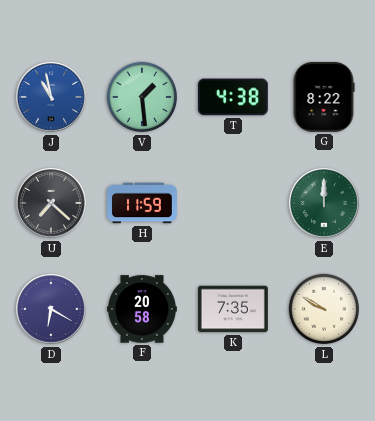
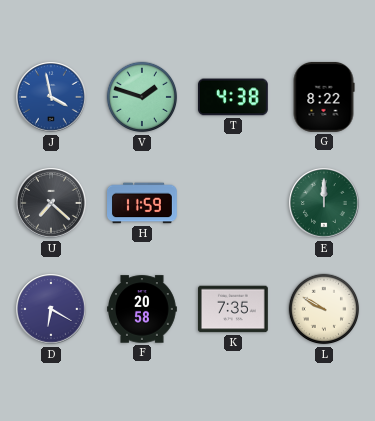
J: 10:58 -> 3:58 (51, 97)
V: 1:29 -> 1:48 (142, 97)
